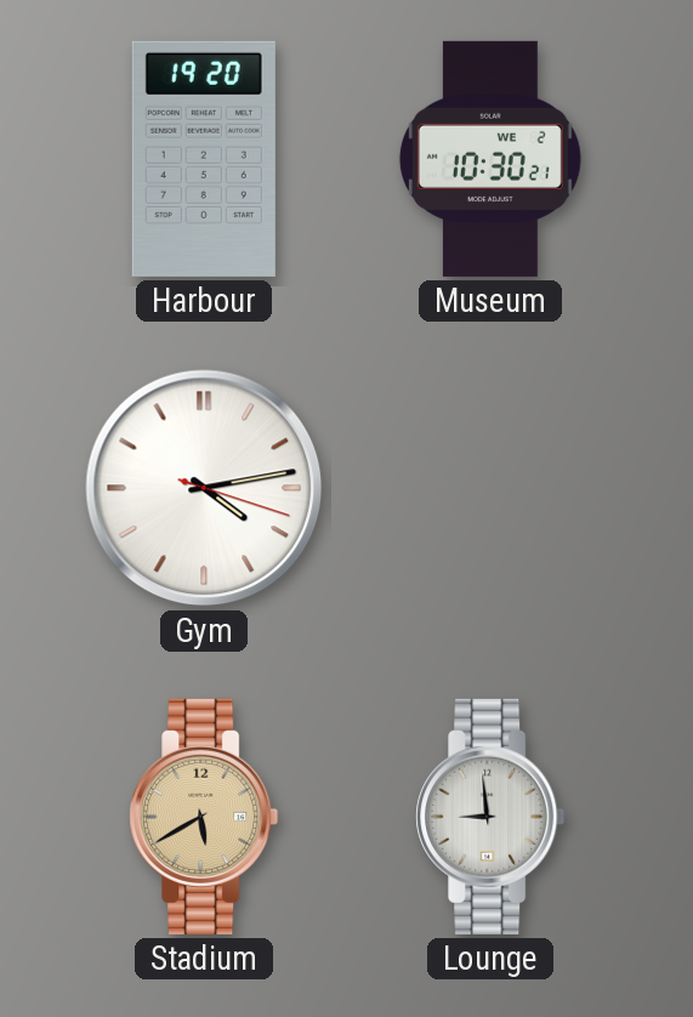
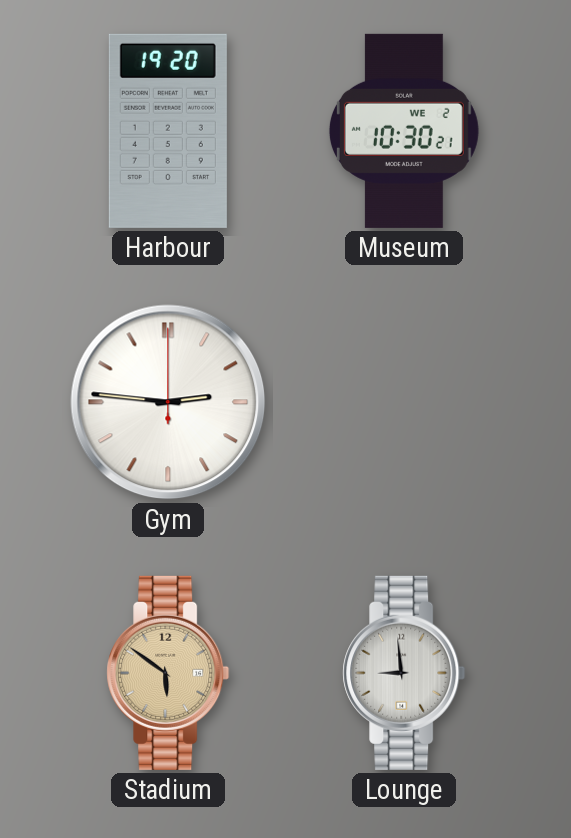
Gym: 4:13 -> 2:46 (168, 402)
Stadium: 5:40 -> 5:51 (168, 673)
